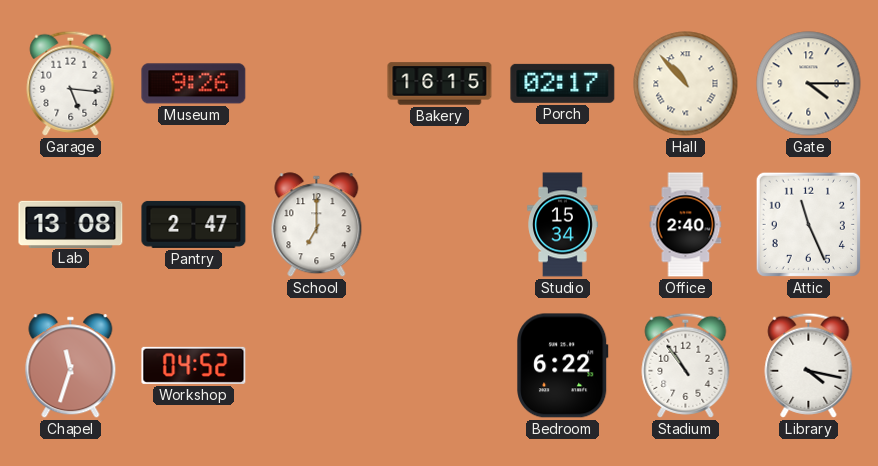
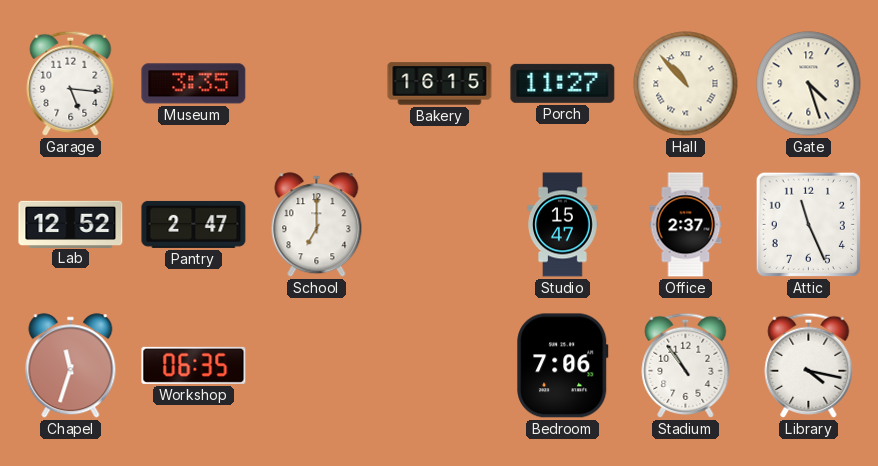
Museum: 9:26 -> 3:35 (194, 84)
Porch: 02:17 -> 11:27 (563, 83)
Gate: 4:15 -> 4:27 (809, 84)
Lab: 13:08 -> 12:52 (71, 224)
Studio: 15:34 -> 15:47 (563, 225)
Office: 2:40 -> 2:37 (686, 225)
Workshop: 04:52 -> 06:35 (194, 365)
Bedroom: 6:22 -> 7:06 (563, 366)
